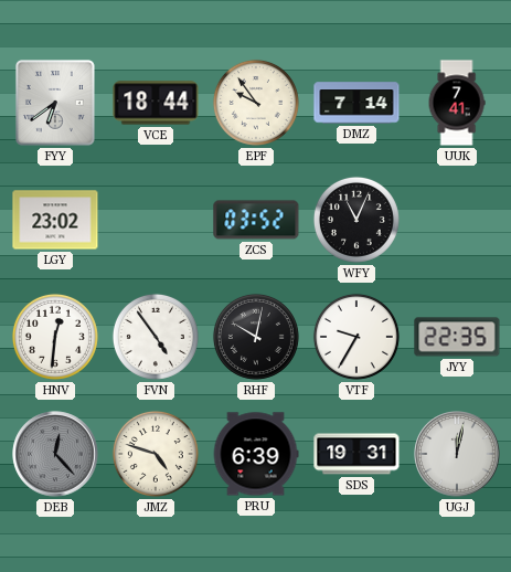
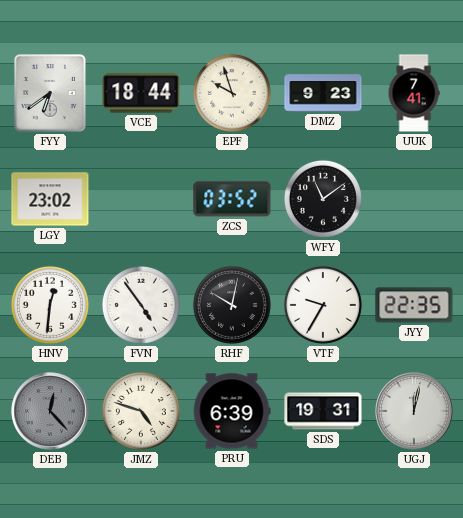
EPF: 9:54 -> 9:57 (232, 93)
DMZ: 7:14 -> 9:23 (323, 93)
WFY: 11:04 -> 11:09 (323, 199)
